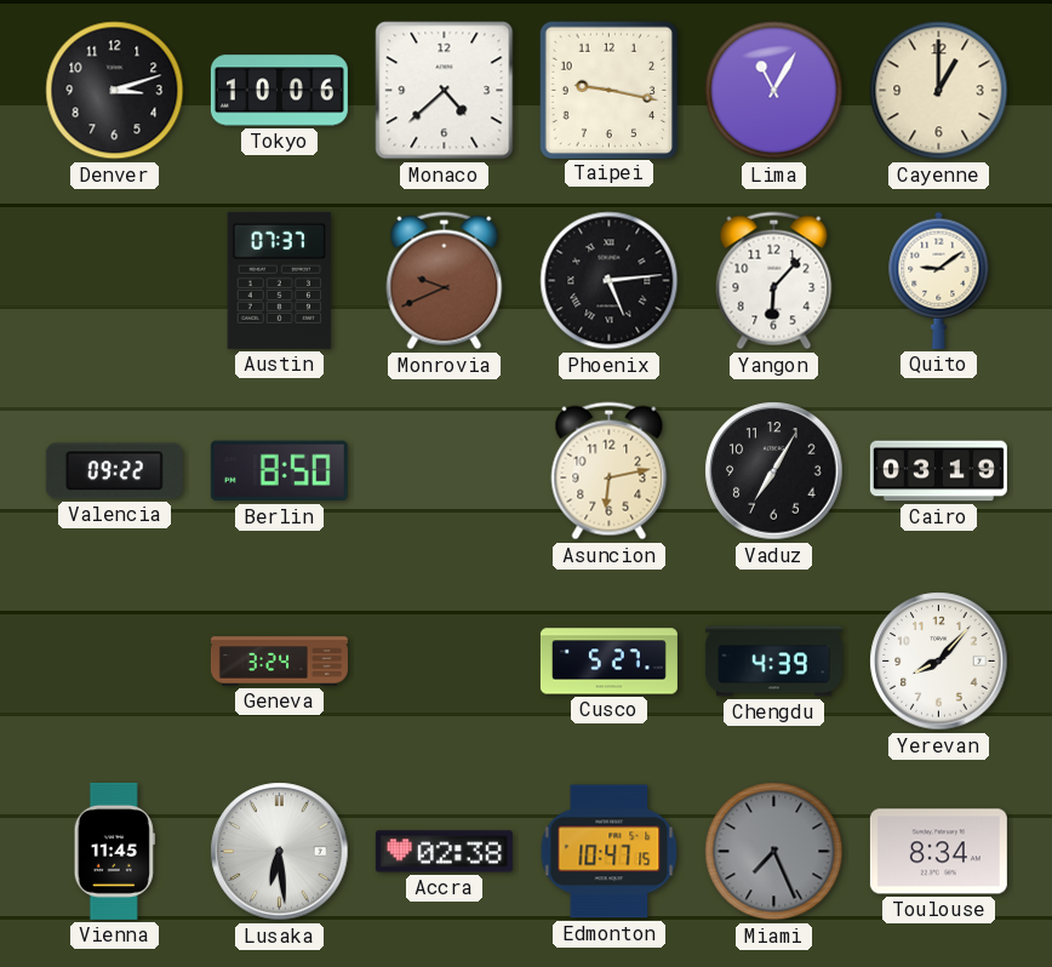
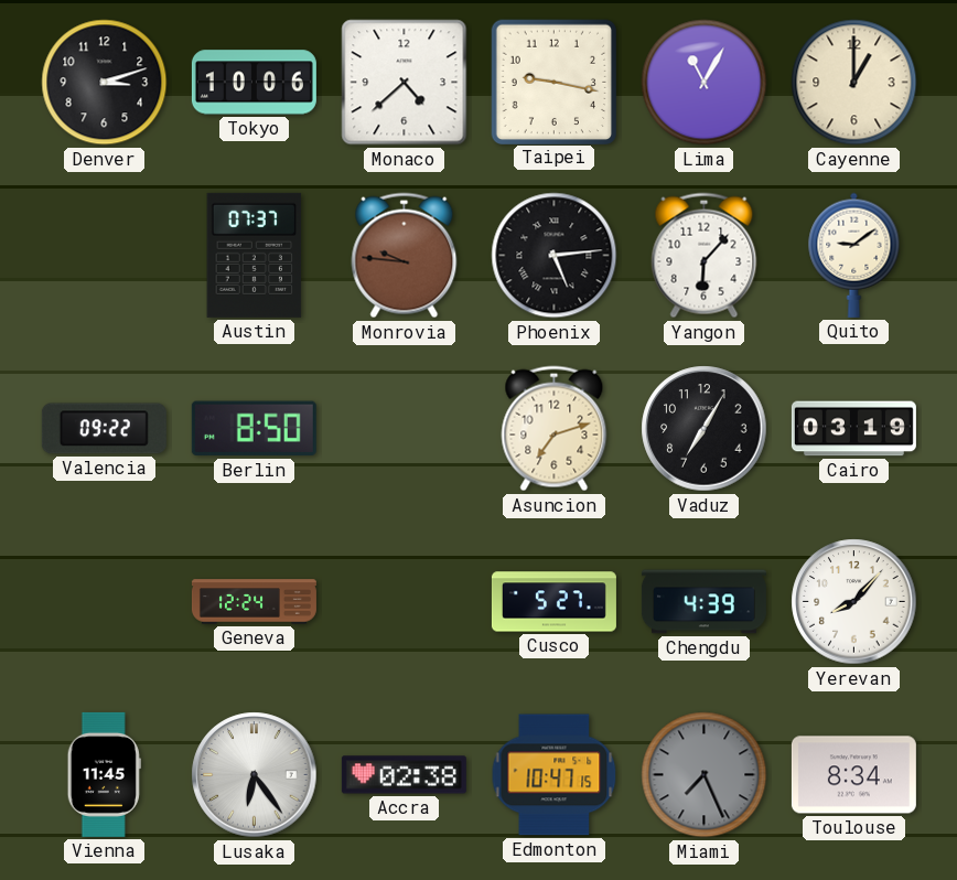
Monrovia: 9:41 -> 9:46 (405, 256)
Asuncion: 6:13 -> 7:12 (555, 429)
Geneva: 3:24 -> 12:24 (254, 602)
Lusaka: 6:29 -> 6:24 (255, 775)
